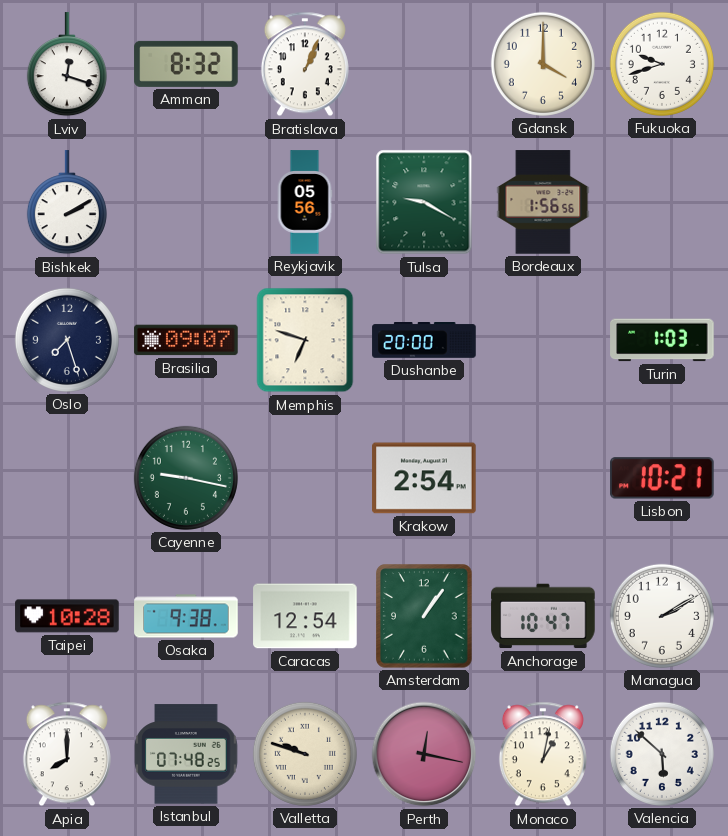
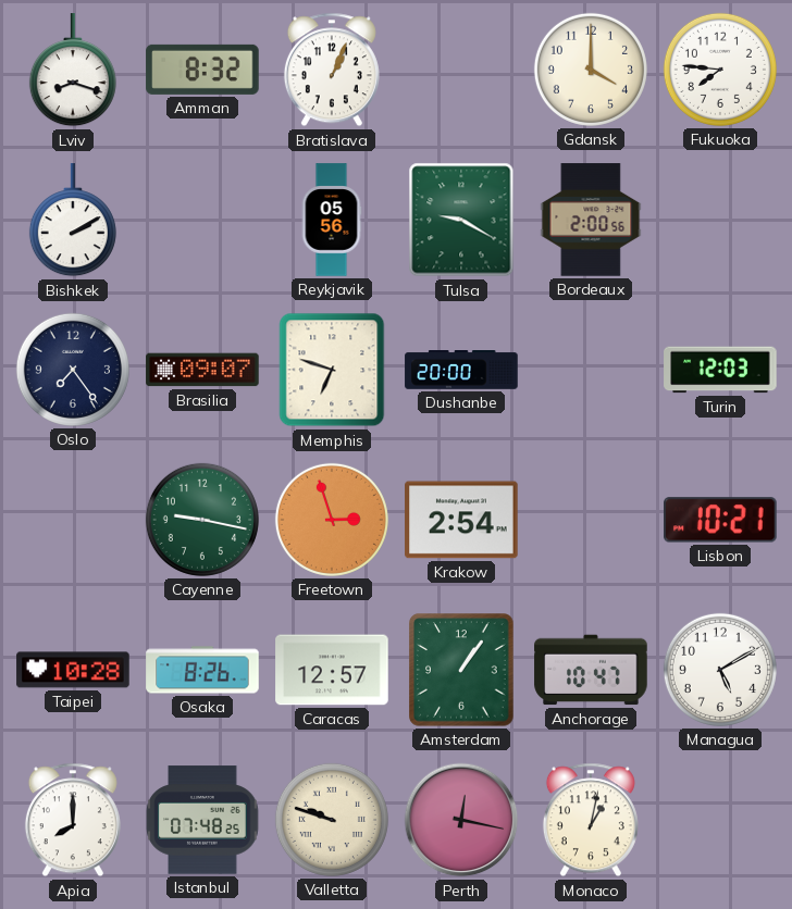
Lviv: 12:18 -> 8:18 (73, 71)
Fukuoka: 9:42 -> 7:46 (720, 70)
Bordeaux: 1:56 -> 2:00 (591, 220)
Oslo: 7:27 -> 7:24 (73, 370)
Turin: 1:03 -> 12:03 (720, 370)
Freetown: none -> 2:57 (332, 520)
Osaka: 9:38 -> 8:26 (202, 670)
Caracas: 12:54 -> 12:57 (332, 670)
Managua: 2:10 -> 5:10 (720, 670)
Valencia: 5:52 -> none (662, 754)
